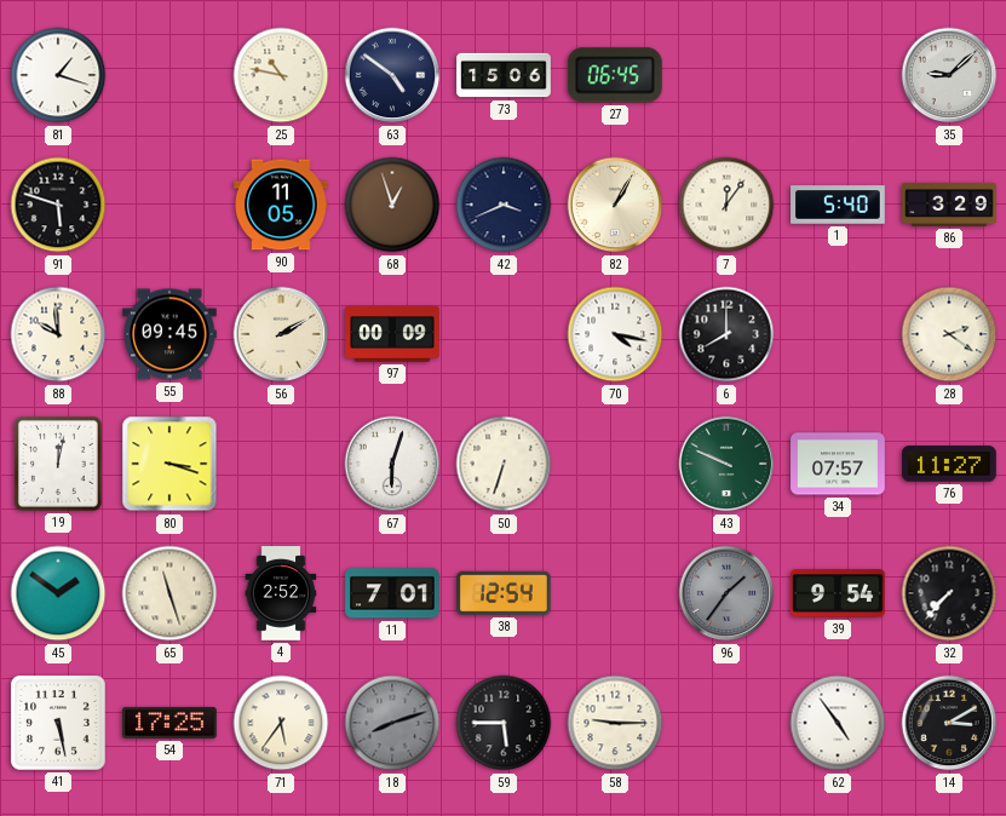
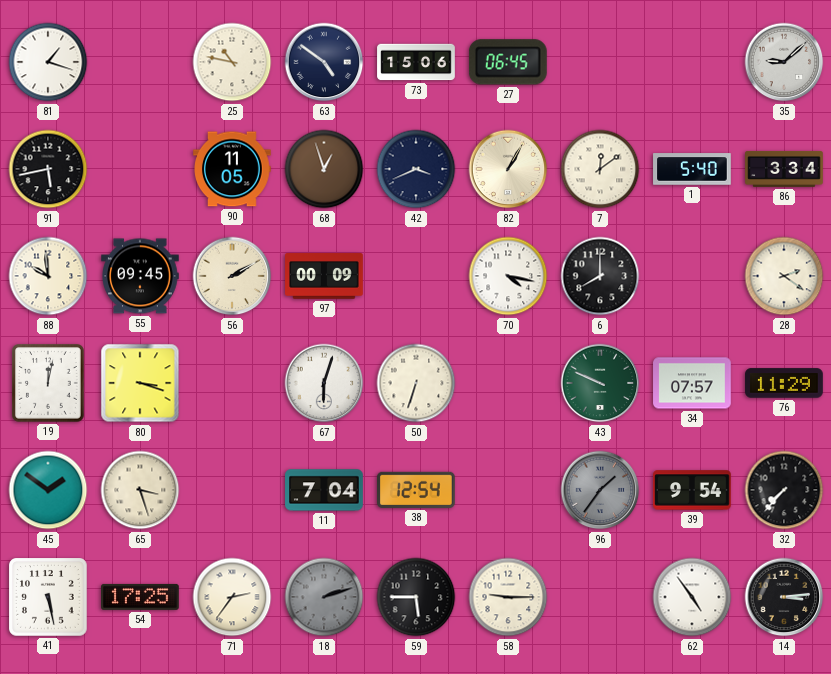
91: 5:48 -> 5:43 (48, 169)
7: 12:06 -> 12:09 (600, 169)
86: 3:29 -> 3:34 (784, 169)
76: 11:27 -> 11:29 (784, 383)
65: 11:27 -> 3:27 (140, 490)
4: 2:52 -> none (281, 593)
11: 7:01 -> 7:04 (324, 490)
71: 5:36 -> 2:36 (232, 597)
18: 8:12 -> 2:12 (324, 597)
14: 3:10 -> 3:14 (784, 597)
